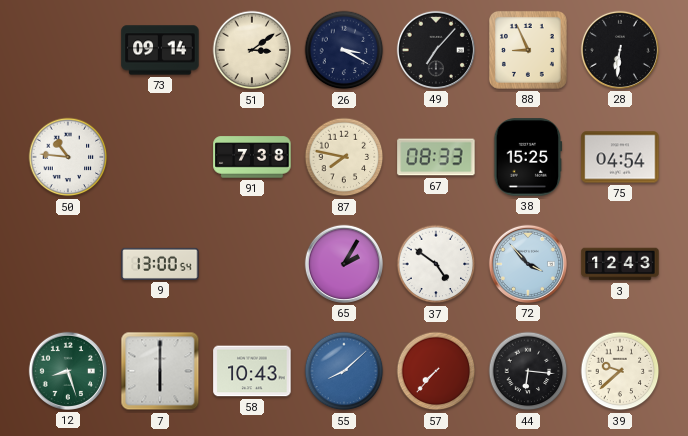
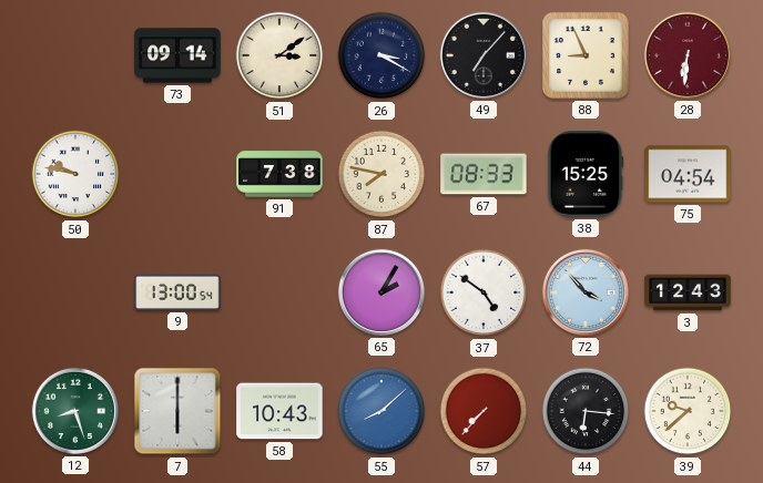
28 dial: black -> burgundy (688, 55)
50: 10:46 -> 9:47 (75, 174)
